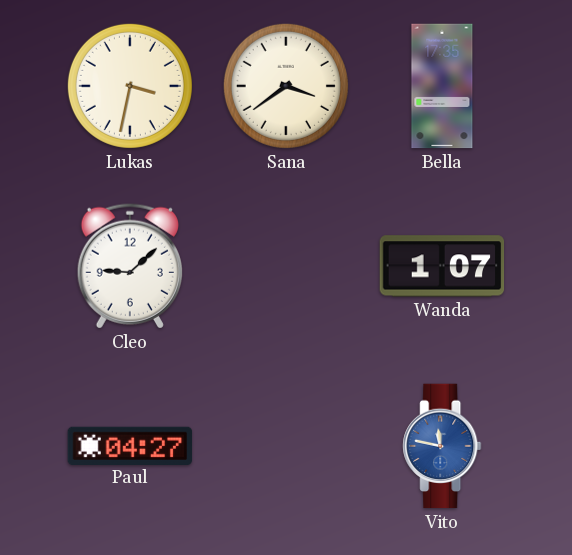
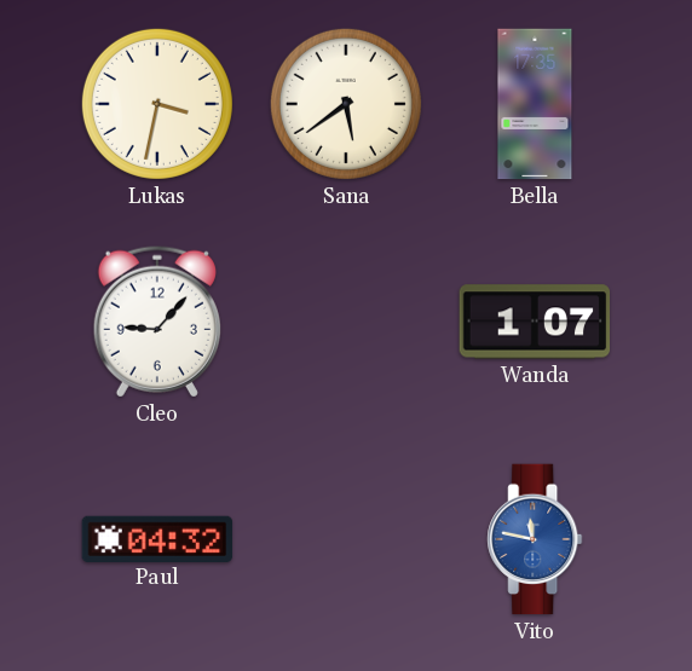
Sana: 3:39 -> 5:39 (346, 104)
Cleo: 9:08 -> 9:07 (157, 322)
Paul: 04:27 -> 04:32 (157, 538)
